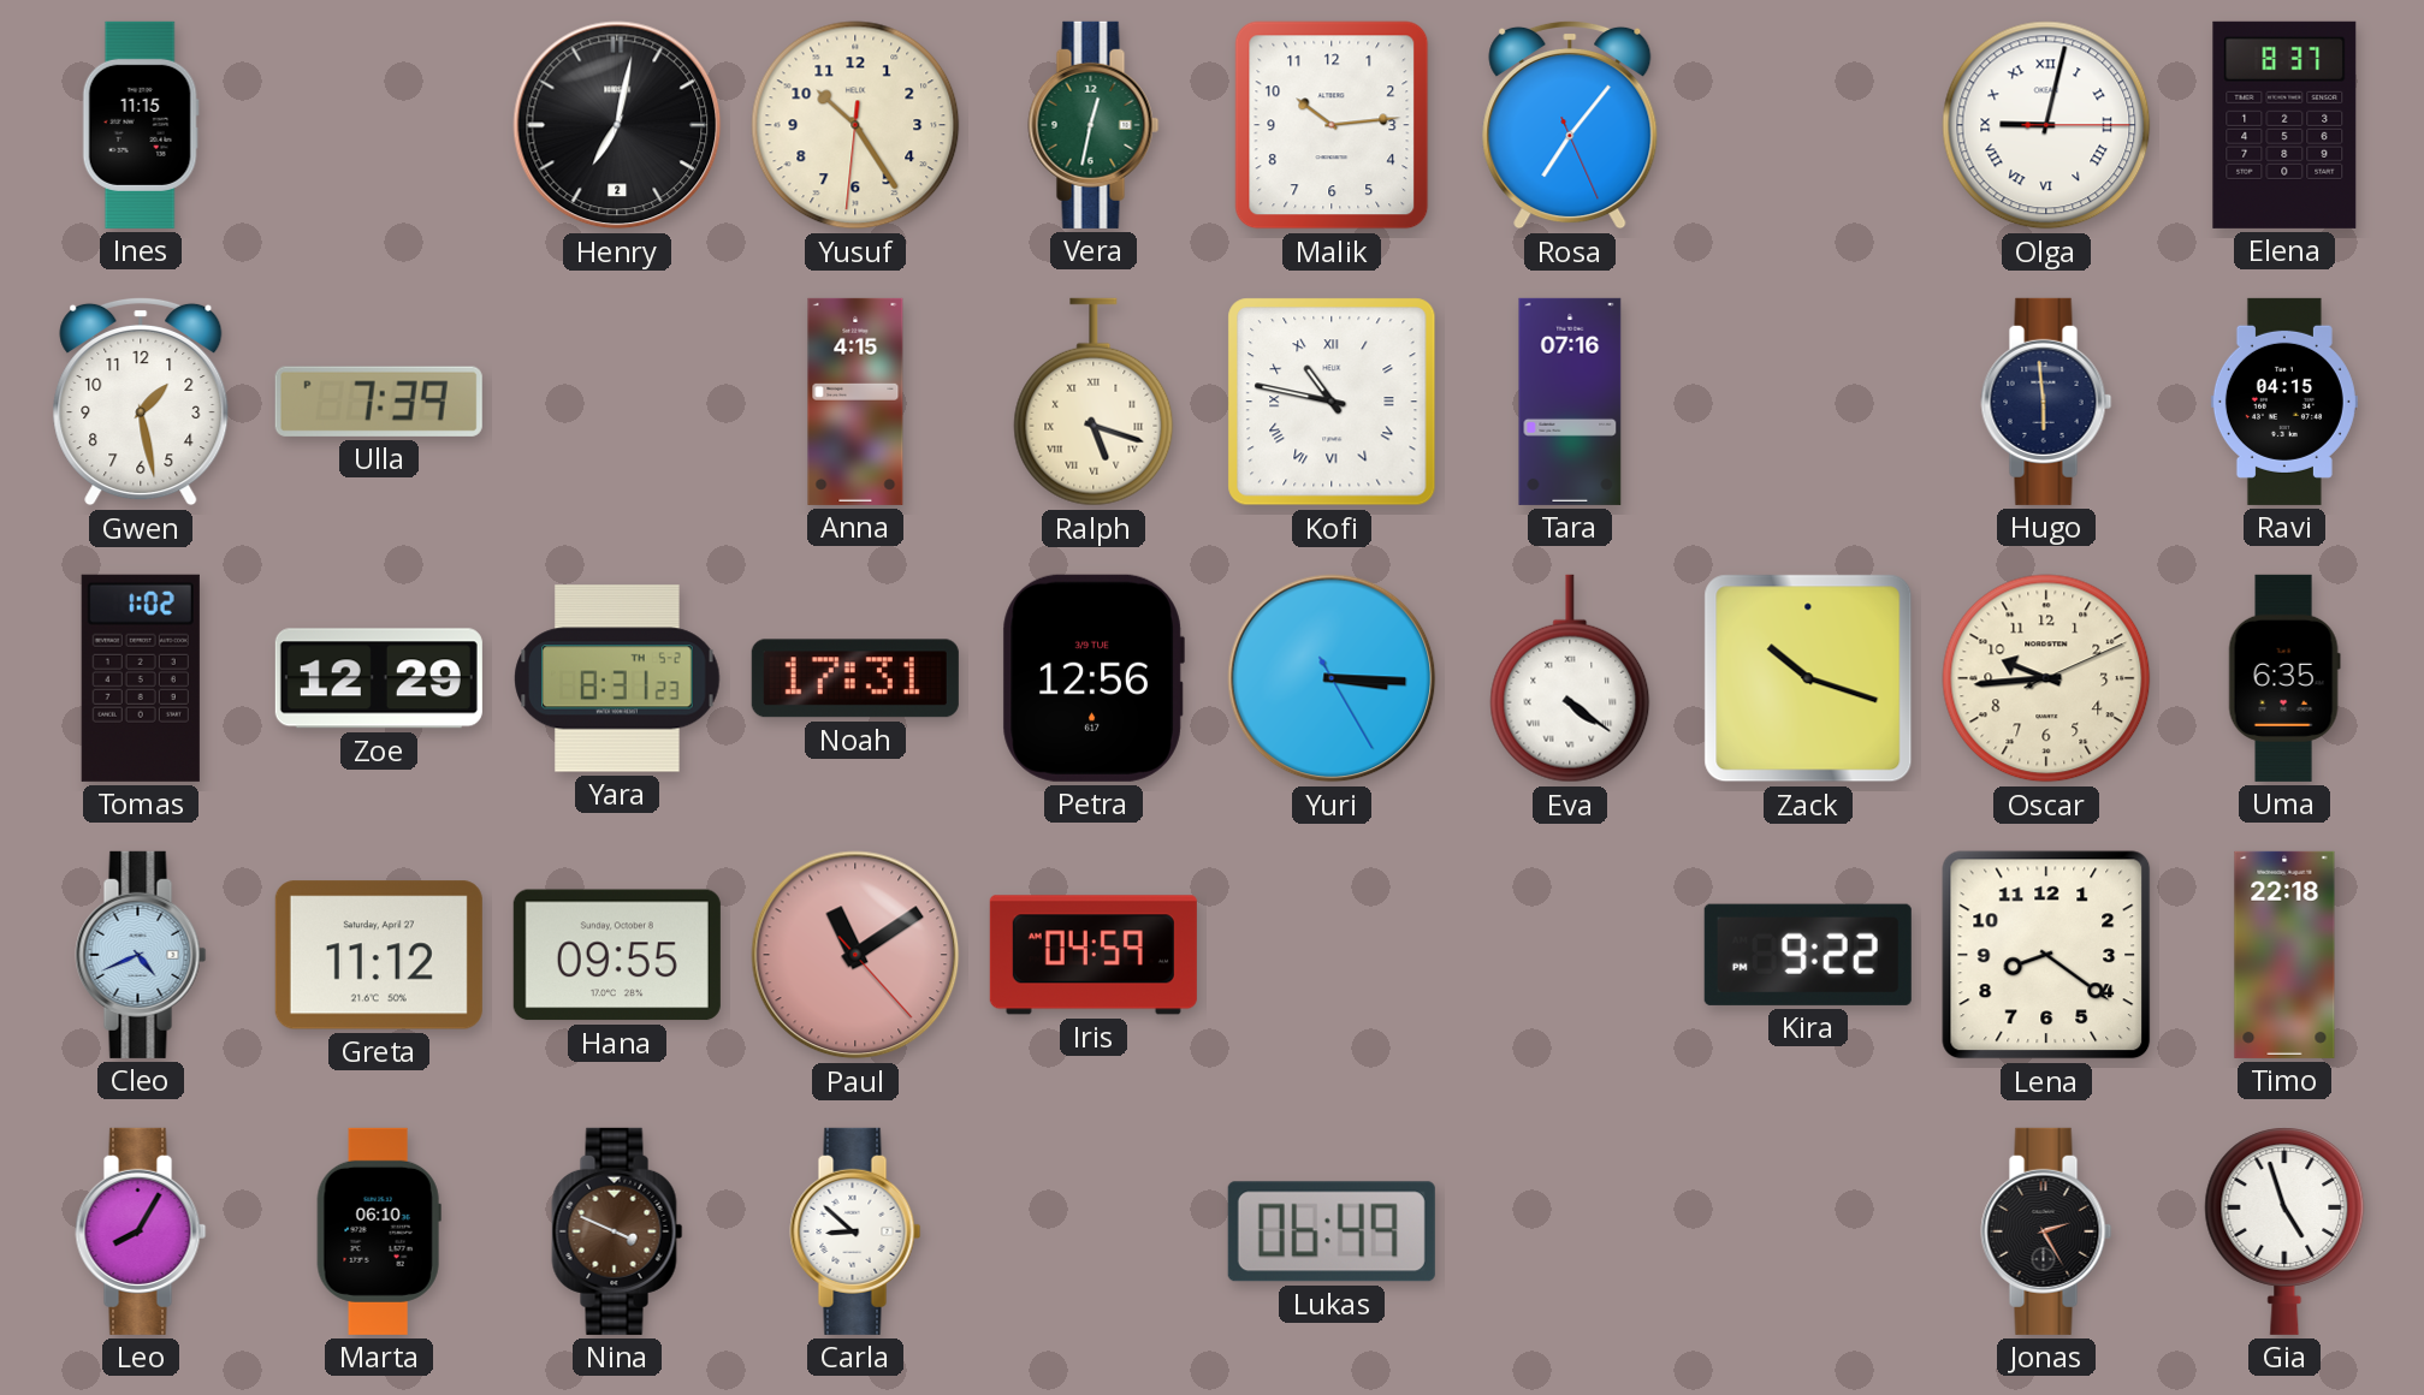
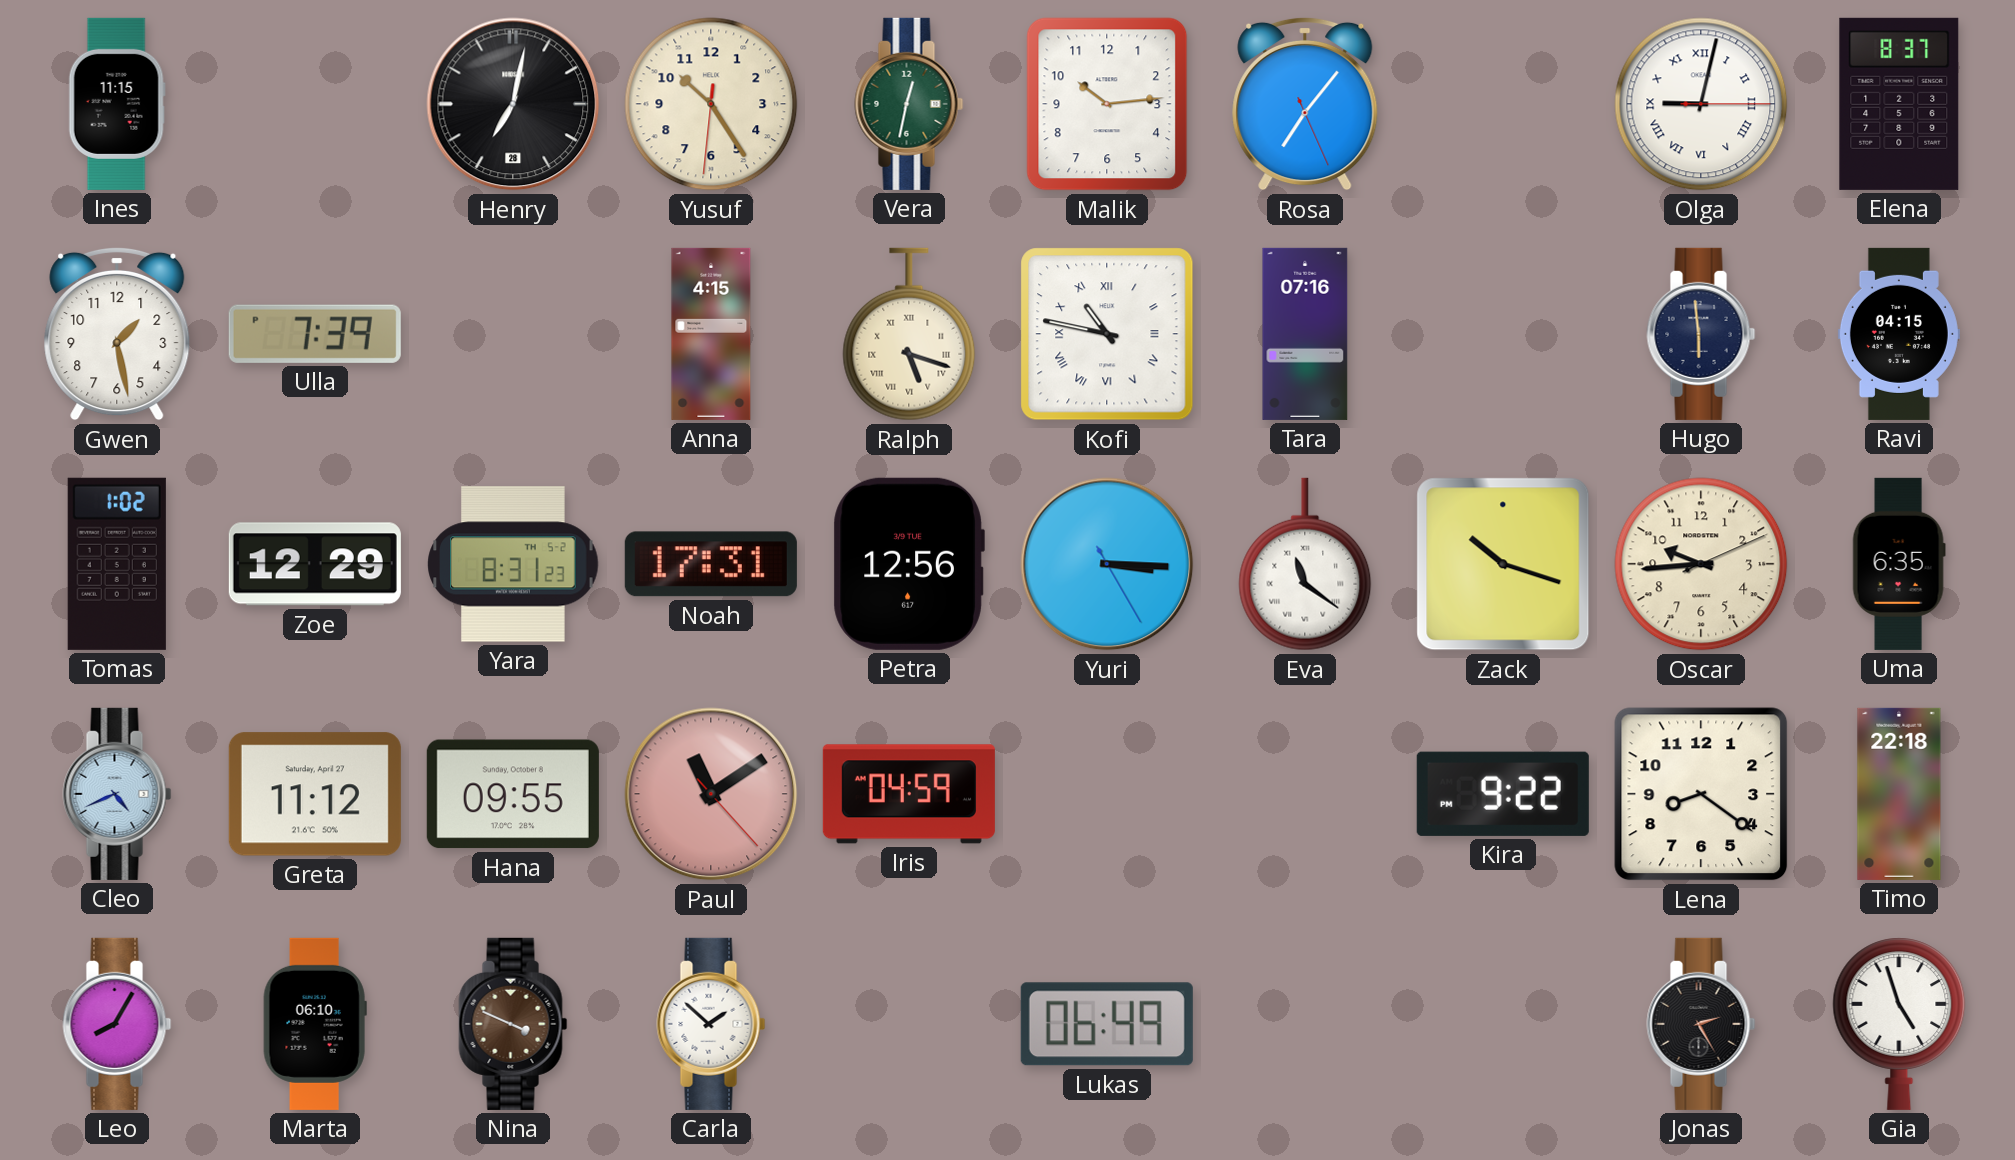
Henry date: 2 -> 28 (513, 104)
Eva: 4:21 -> 11:21 (1305, 564)
Carla: 8:52 -> 1:52 (711, 1024)
